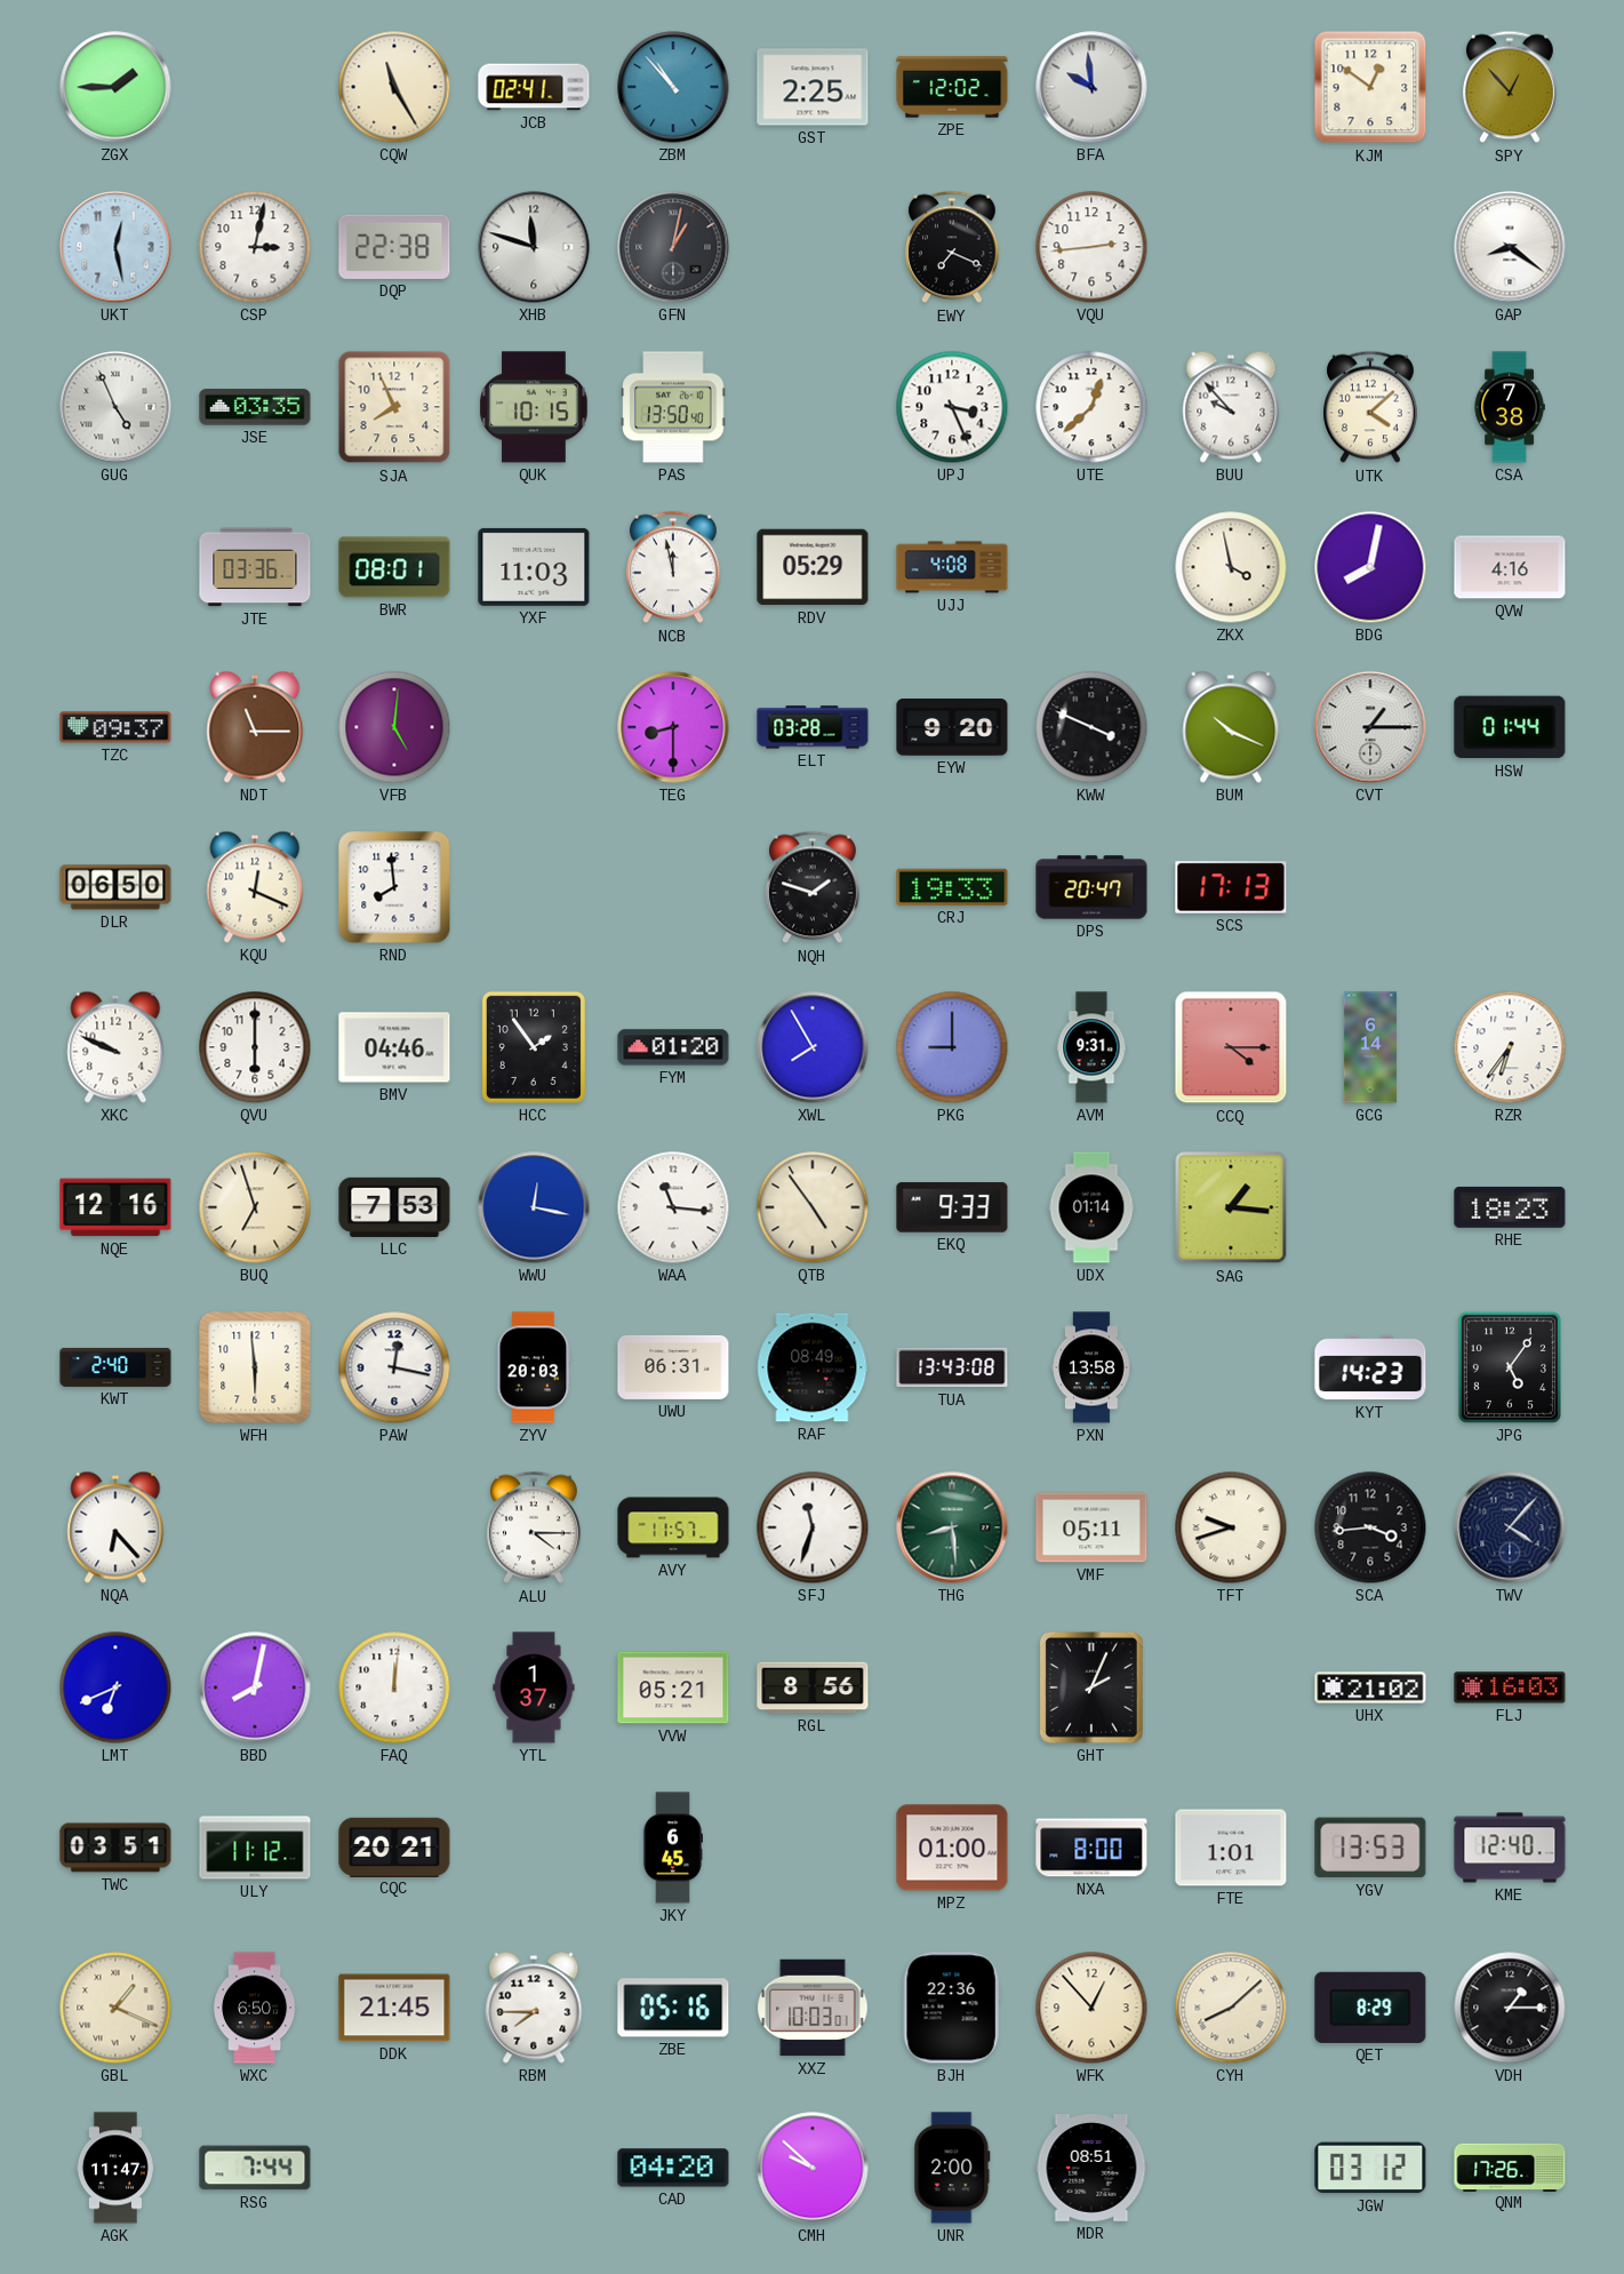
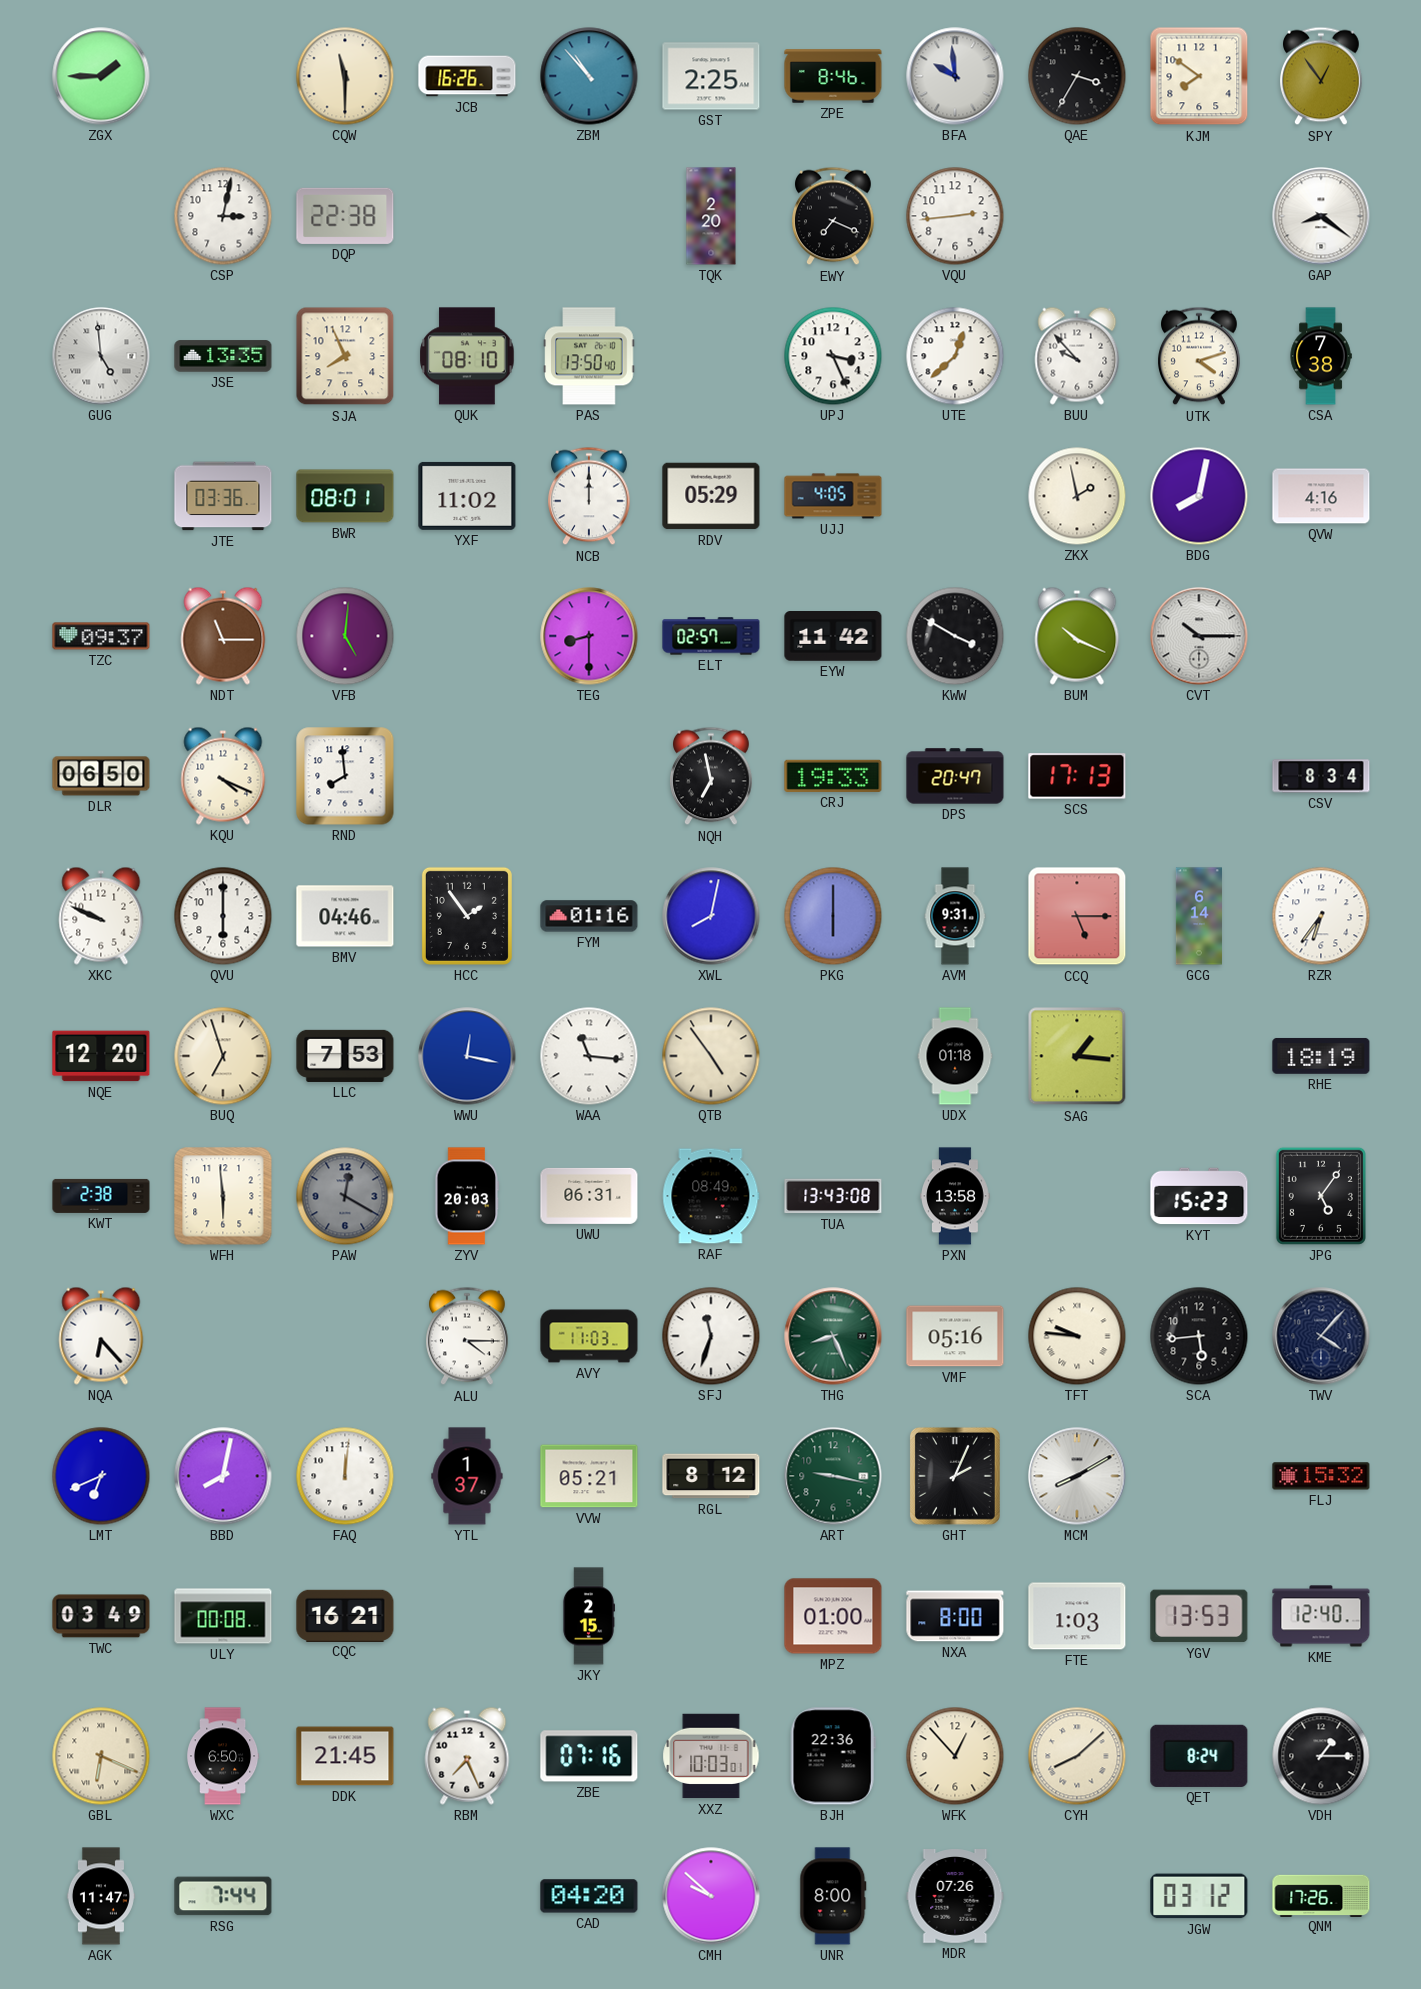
CQW: 11:25 -> 11:30 (345, 76)
JCB: 02:41 -> 16:26 (467, 76)
ZPE: 12:02 -> 8:46 (833, 76)
QAE: none -> 3:35 (1077, 76)
KJM: 12:51 -> 7:51 (1199, 76)
SPY: 12:53 -> 12:54 (1322, 76)
UKT: 12:28 -> none (115, 247)
XHB: 11:48 -> none (534, 247)
GFN: 1:02 -> none (673, 247)
TQK: none -> 2:20 (711, 216)
GUG: 4:56 -> 4:59 (101, 356)
JSE: 03:35 -> 13:35 (223, 356)
QUK: 10:15 -> 08:10 (467, 356)
UTK: 4:08 -> 4:12 (1200, 356)
YXF: 11:03 -> 11:02 (467, 496)
NCB: 11:58 -> 12:00 (590, 496)
UJJ: 4:08 -> 4:05 (833, 496)
ZKX: 3:58 -> 1:58 (1077, 496)
ELT: 03:28 -> 02:57 (711, 636)
EYW: 9:20 -> 11:42 (833, 637)
KWW: 3:49 -> 3:50 (955, 636)
CVT: 1:15 -> 10:15 (1199, 636)
HSW: 01:44 -> none (1510, 727)
KQU: 12:19 -> 4:19 (223, 776)
NQH: 1:48 -> 6:58 (712, 776)
CSV: none -> 8:34 (1321, 776)
FYM: 01:20 -> 01:16 (589, 916)
XWL: 7:55 -> 8:02 (711, 916)
PKG: 9:00 -> 6:00 (833, 916)
CCQ: 4:15 -> 5:15 (1077, 916)
NQE: 12:16 -> 12:20 (101, 1056)
EKQ: 9:33 -> none (952, 1207)
UDX: 01:14 -> 01:18 (955, 1056)
RHE: 18:23 -> 18:19 (1321, 1056)
KWT: 2:40 -> 2:38 (101, 1196)
PAW: 12:17 -> 12:20 (345, 1196)
PAW dial: white -> grey (345, 1196)
KYT: 14:23 -> 15:23 (1199, 1196)
AVY: 11:57 -> 11:03 (589, 1336)
THG: 8:29 -> 8:26 (833, 1336)
VMF: 05:11 -> 05:16 (955, 1336)
TFT: 9:42 -> 9:46 (1077, 1336)
SCA: 3:44 -> 5:44 (1199, 1336)
RGL: 8:56 -> 8:12 (711, 1476)
ART: none -> 9:17 (833, 1476)
MCM: none -> 8:10 (1077, 1476)
UHX: 21:02 -> none (1370, 1687)
FLJ: 16:03 -> 15:32 (1321, 1476)
TWC: 03:51 -> 03:49 (101, 1616)
ULY: 11:12 -> 00:08 (223, 1616)
CQC: 20:21 -> 16:21 (345, 1615)
JKY: 6:45 -> 2:15 (588, 1616)
FTE: 1:01 -> 1:03 (1077, 1616)
GBL: 1:19 -> 6:19 (101, 1756)
RBM: 7:45 -> 7:26 (467, 1756)
ZBE: 05:16 -> 07:16 (589, 1756)
QET: 8:29 -> 8:24 (1199, 1756)
UNR: 2:00 -> 8:00 (833, 1896)
MDR: 08:51 -> 07:26 (955, 1897)
